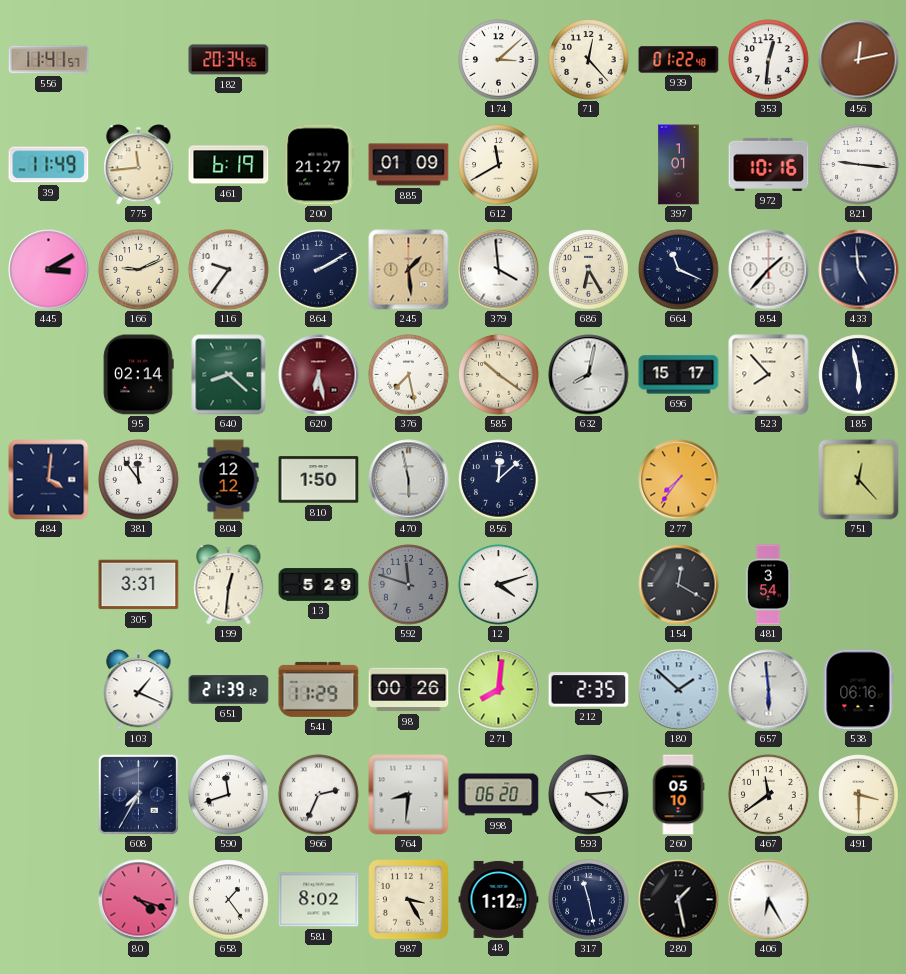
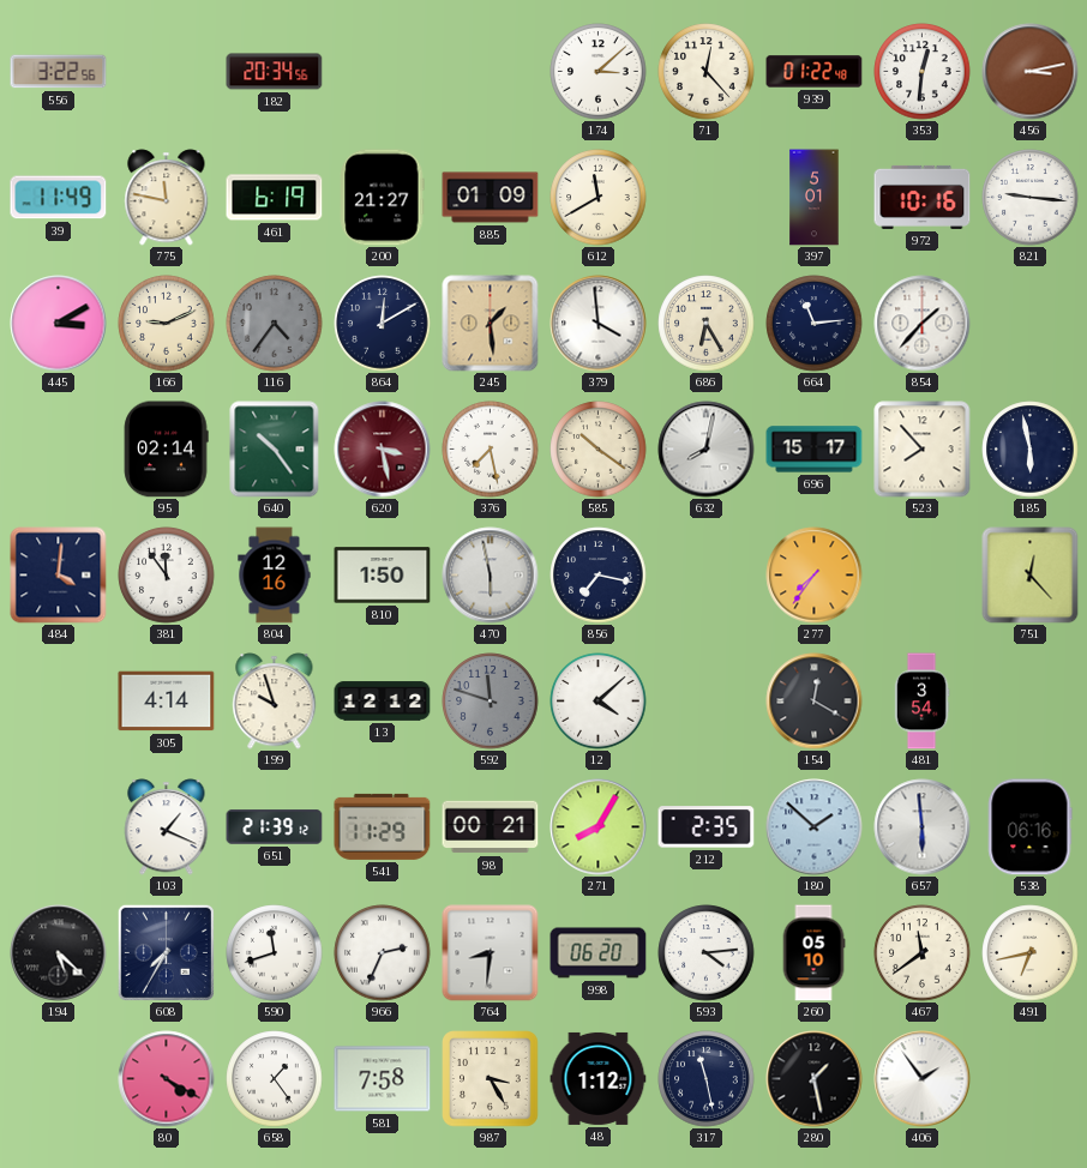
556: 11:41 -> 3:22 (59, 72)
456: 12:13 -> 3:13 (1031, 72)
775: 11:44 -> 11:47 (167, 198)
397: 1:01 -> 5:01 (815, 198)
116: 9:36 -> 4:36 (275, 324)
116 dial: white -> grey (275, 324)
864: 2:10 -> 12:10 (383, 324)
664: 11:19 -> 11:14 (815, 324)
433: 4:59 -> none (859, 270)
640: 8:22 -> 10:24 (275, 450)
620: 6:28 -> 3:28 (383, 450)
804: 12:12 -> 12:16 (275, 576)
856: 12:08 -> 7:17 (599, 576)
305: 3:31 -> 4:14 (167, 702)
199: 12:31 -> 9:57 (275, 702)
13: 5:29 -> 12:12 (383, 702)
12: 4:12 -> 4:08 (599, 702)
98: 00:26 -> 00:21 (491, 827)
271: 8:01 -> 8:05 (599, 827)
194: none -> 5:22 (59, 953)
491: 3:30 -> 6:43 (1031, 953)
80: 4:18 -> 4:20 (167, 1079)
581: 8:02 -> 7:58 (383, 1079)
406: 6:25 -> 1:54 (923, 1079)
